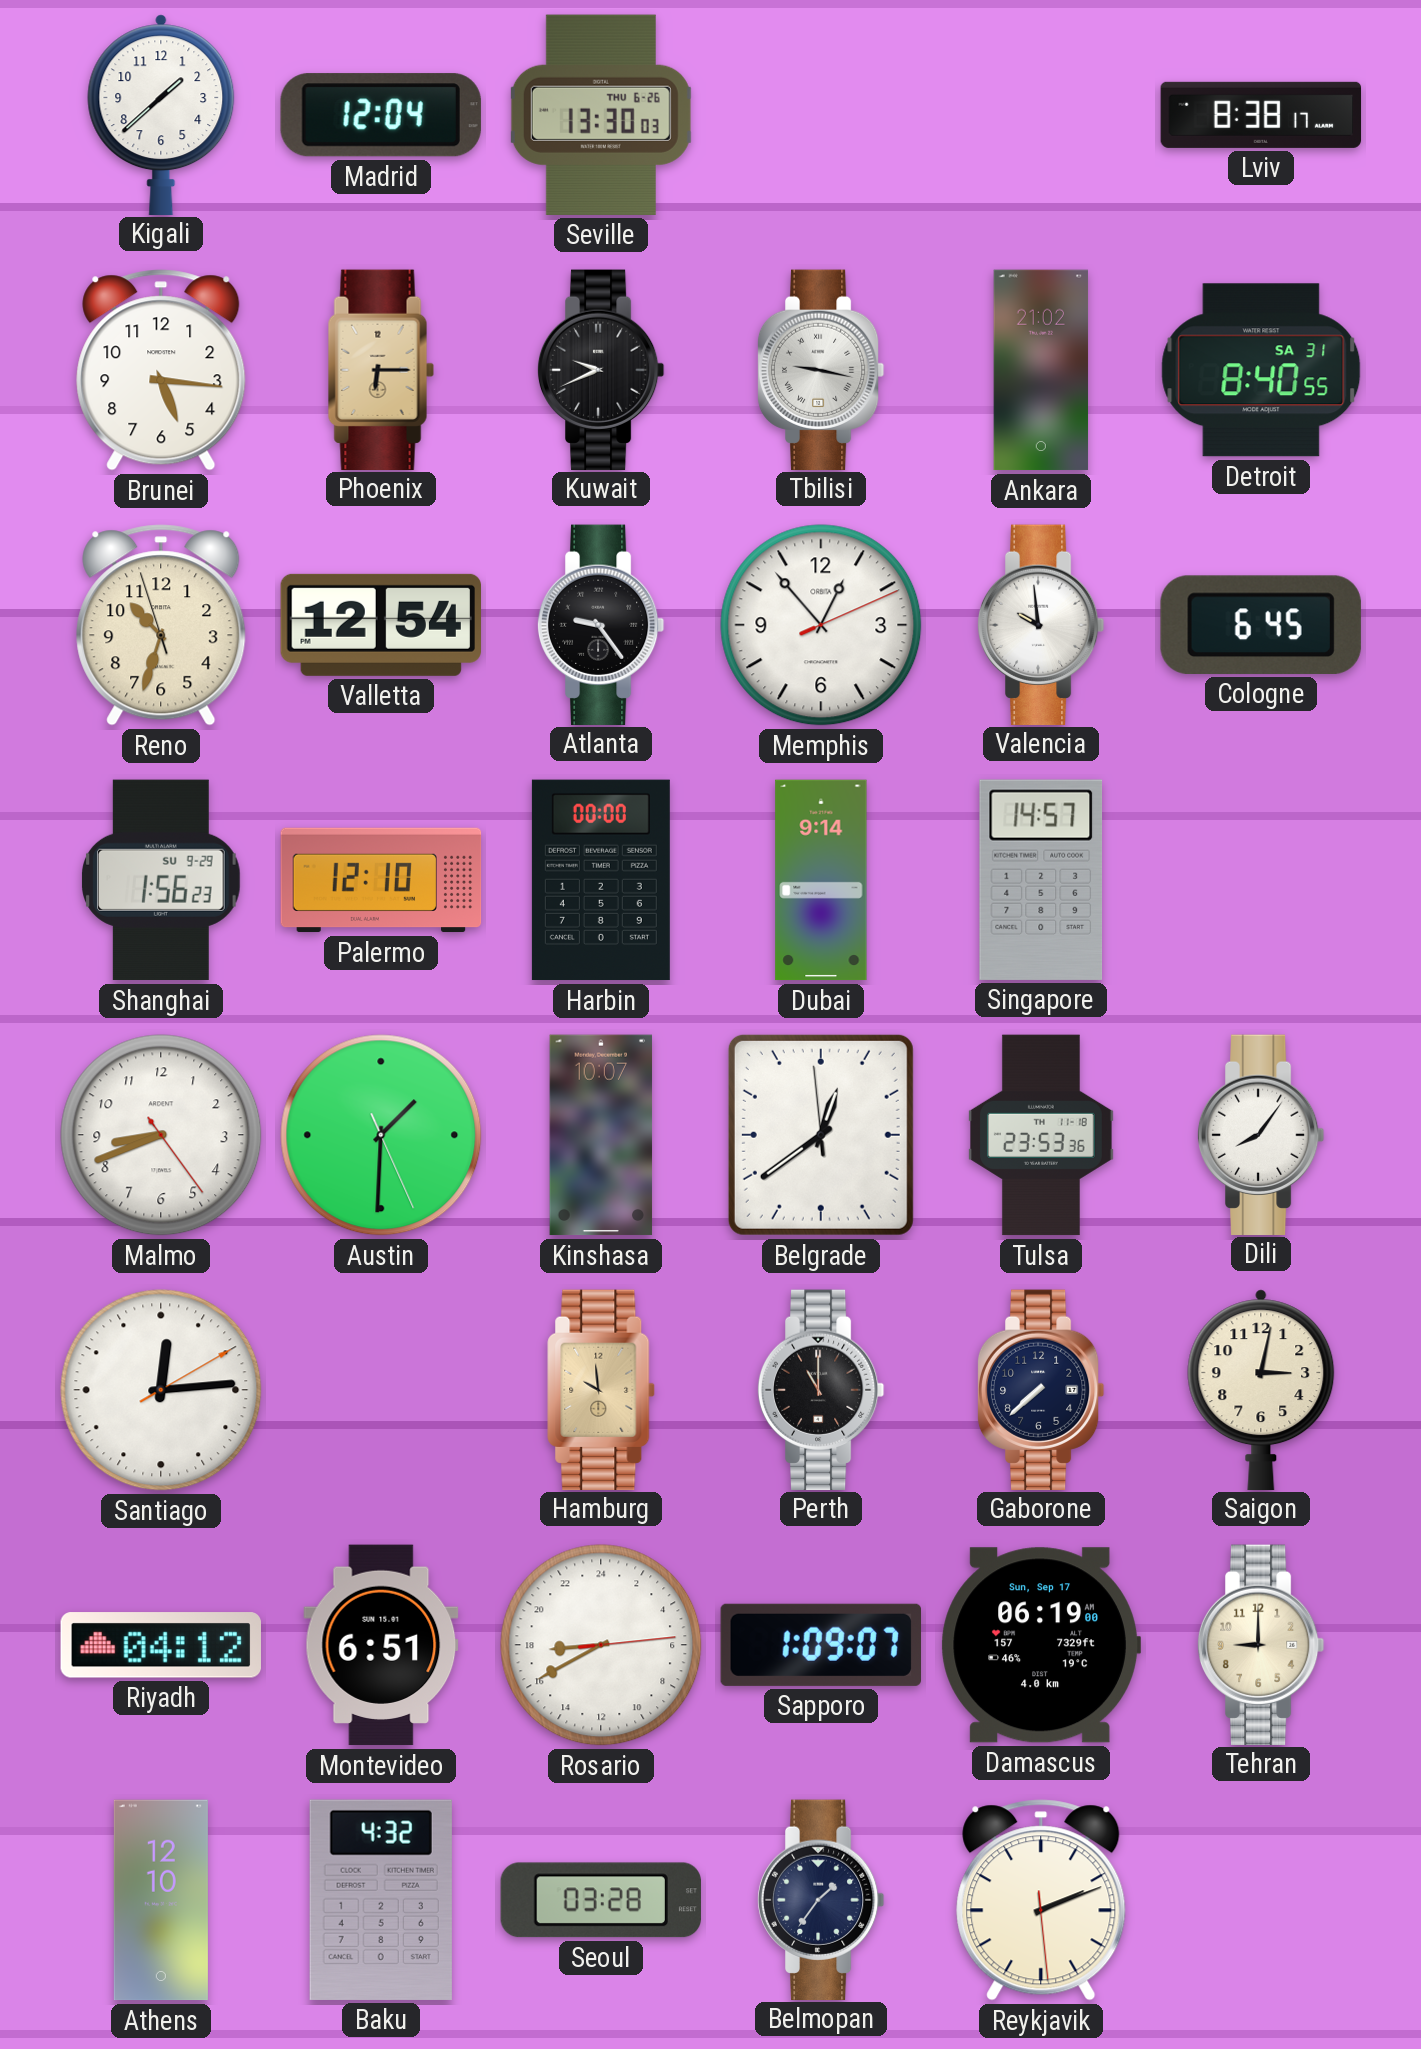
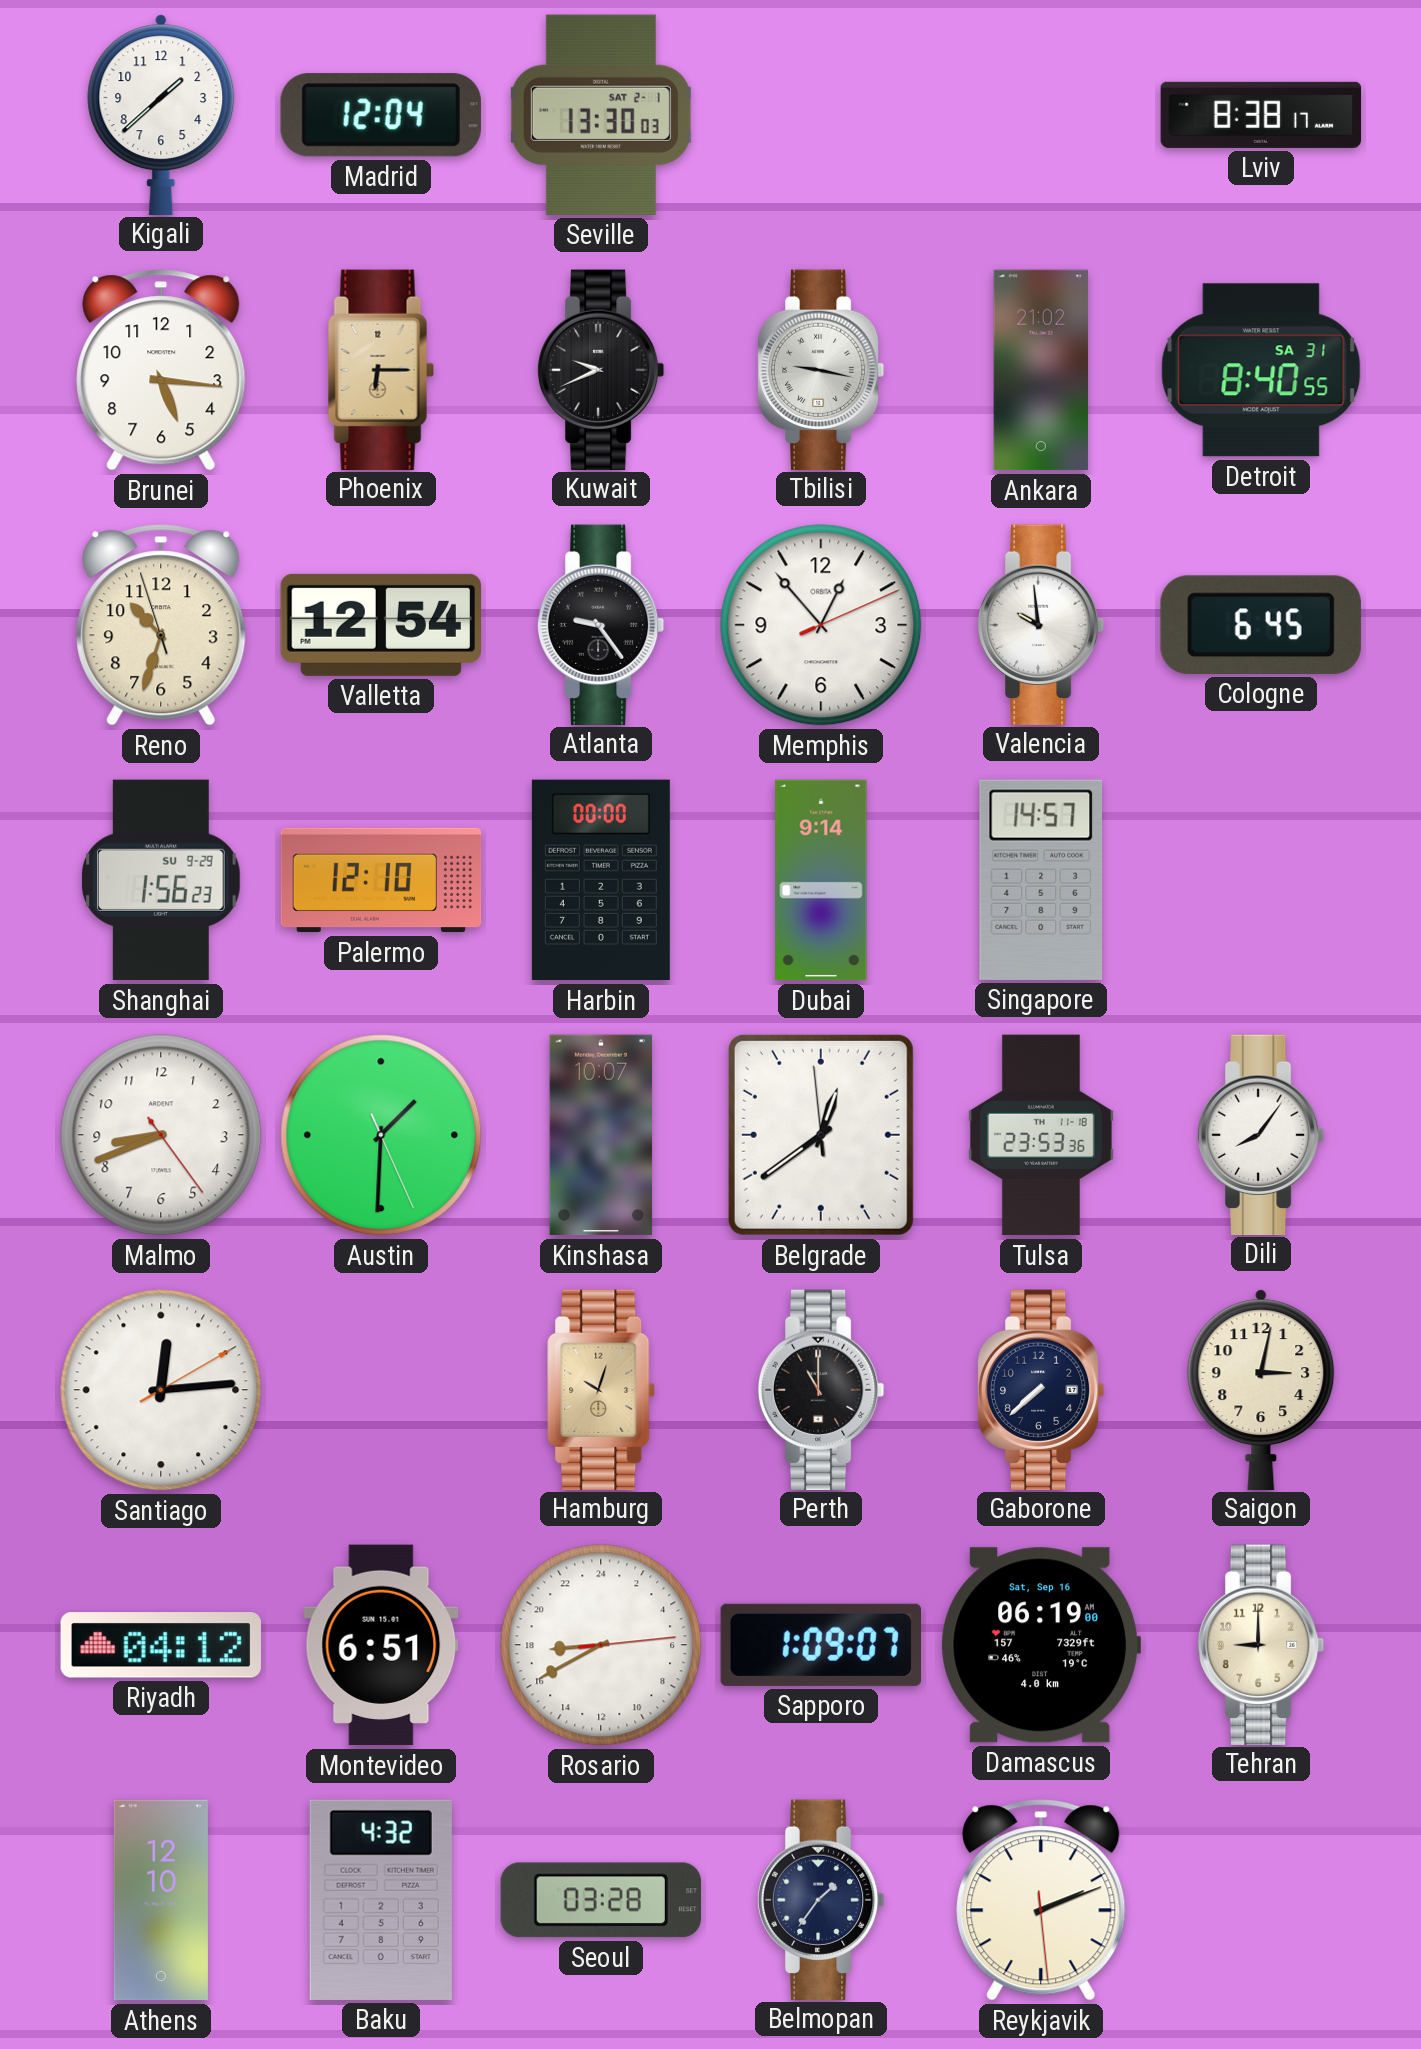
Seville date: THU 6-26 -> SAT 2-1 (601, 115)
Hamburg: 9:59 -> 10:03 (601, 1389)
Damascus date: Sun, Sep 17 -> Sat, Sep 16 (1041, 1645)
